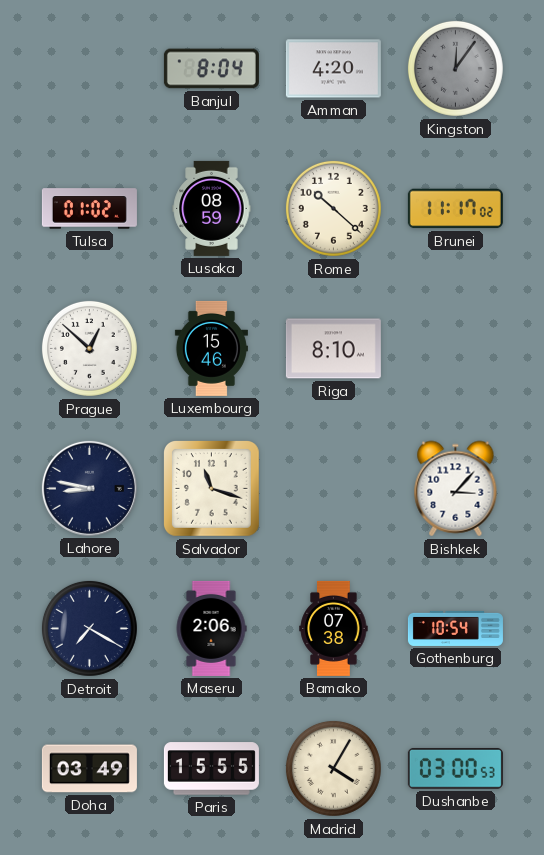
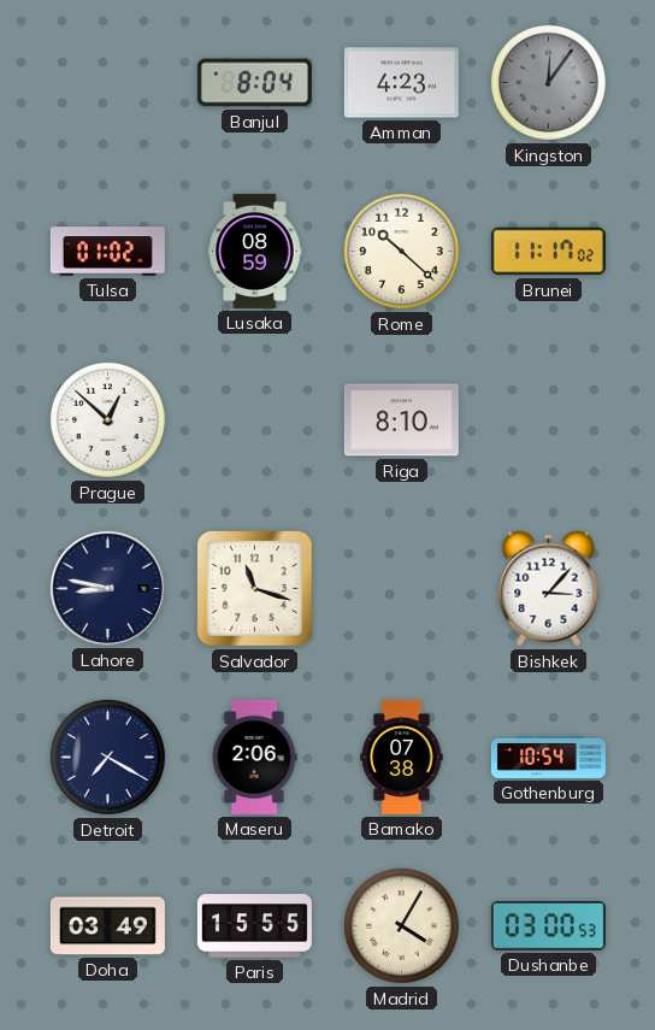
Amman: 4:20 -> 4:23 (401, 83)
Luxembourg: 15:46 -> none (211, 348)
